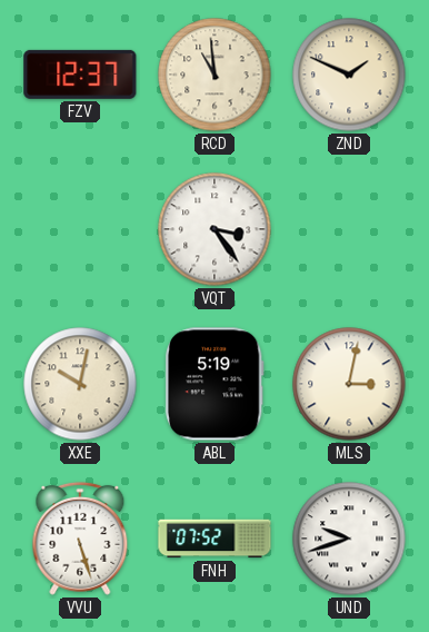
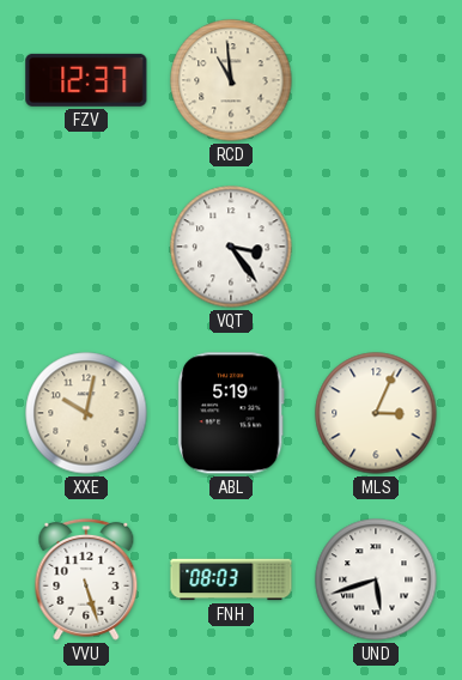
ZND: 1:49 -> none (349, 75)
MLS: 3:02 -> 3:04 (376, 413)
FNH: 07:52 -> 08:03 (231, 579)
UND: 9:42 -> 5:42 (376, 579)
